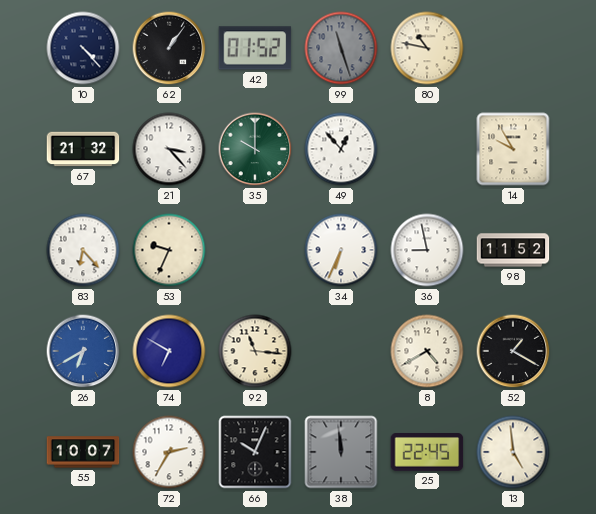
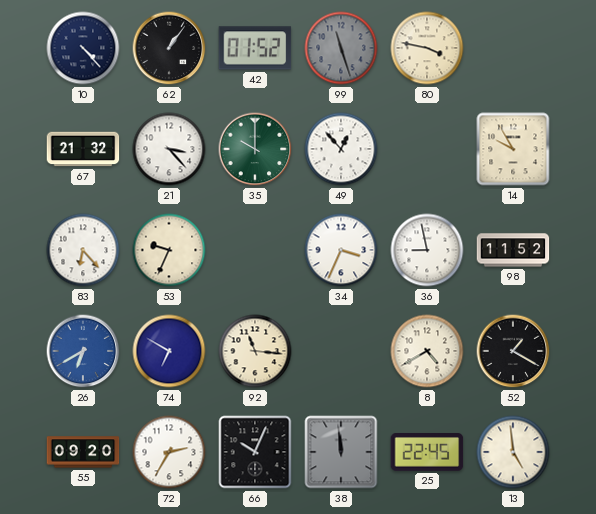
80: 10:47 -> 3:47 (427, 48)
34: 6:34 -> 3:34 (341, 250)
55: 10:07 -> 09:20 (83, 452)
